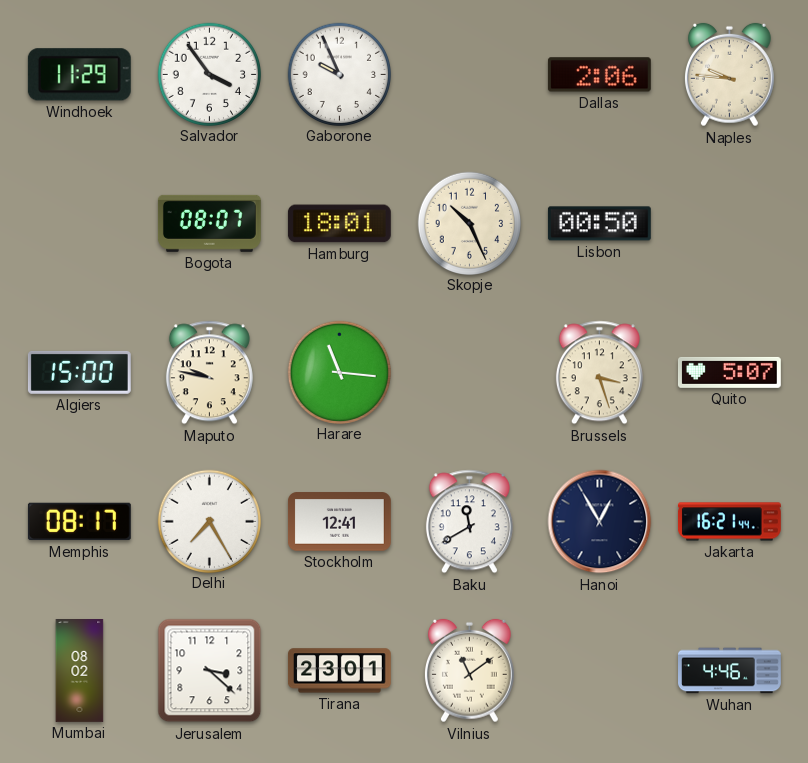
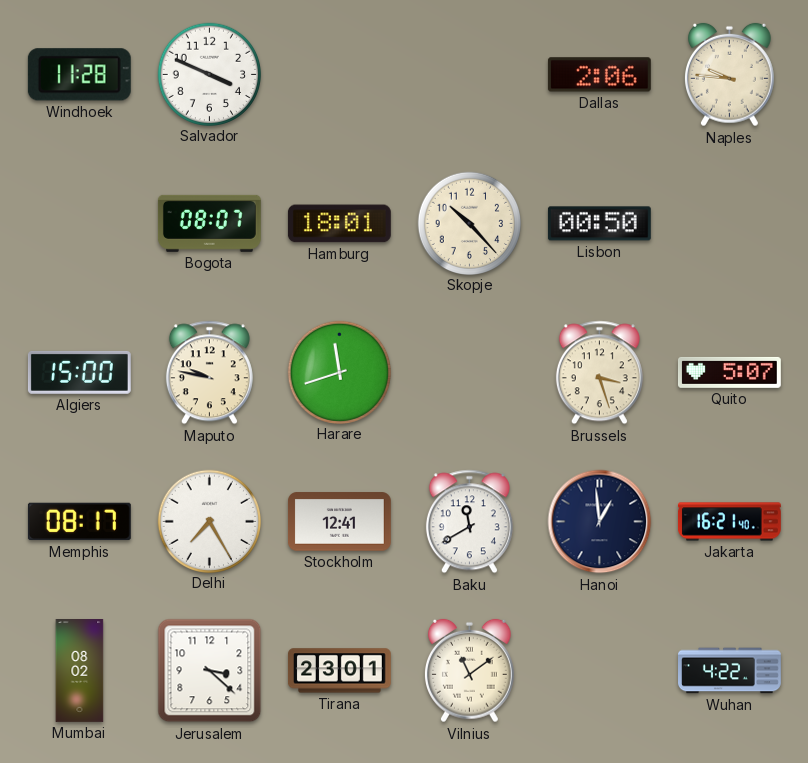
Windhoek: 11:29 -> 11:28 (79, 75)
Salvador: 3:54 -> 3:49 (209, 74)
Gaborone: 9:56 -> none (339, 74)
Skopje: 10:26 -> 10:23 (469, 223)
Harare: 11:16 -> 11:42 (339, 372)
Hanoi: 12:55 -> 12:59 (600, 522)
Jakarta: 16:21:44 -> 16:21:40 (729, 522)
Wuhan: 4:46 -> 4:22 (730, 671)
